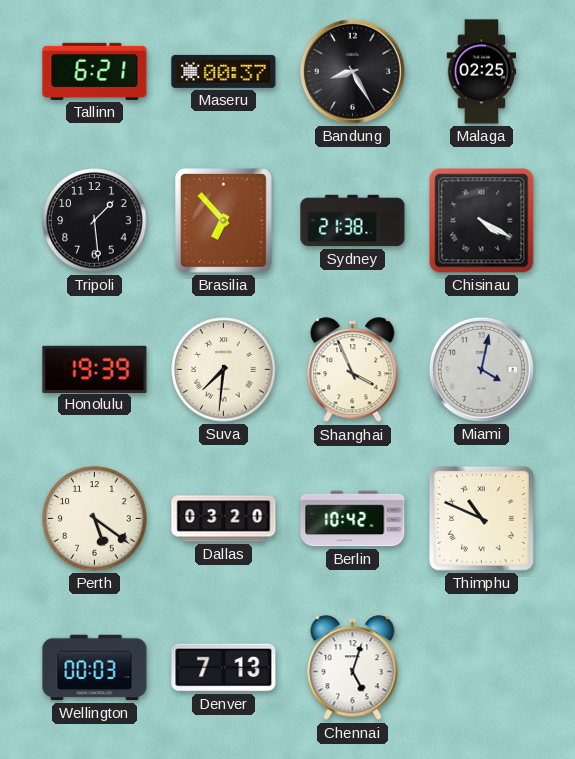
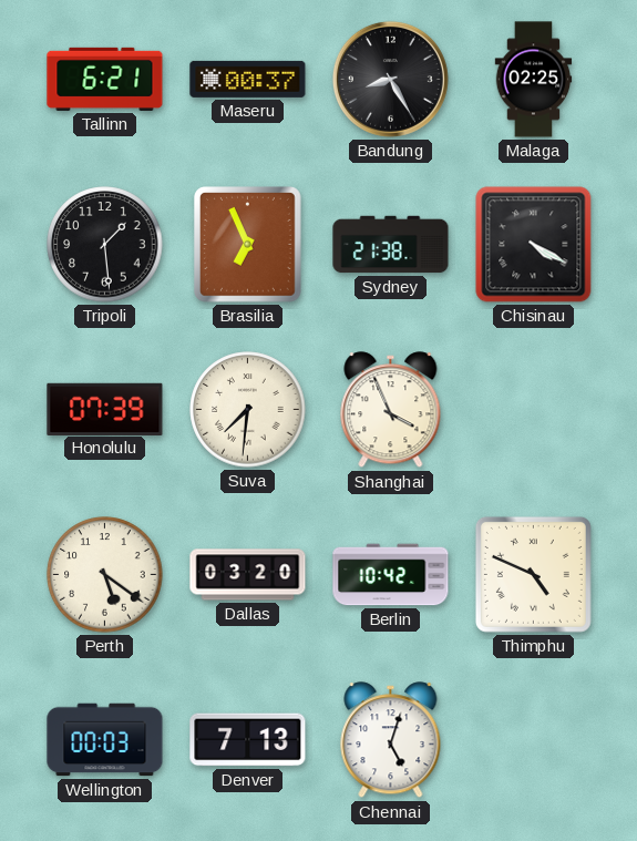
Brasilia: 6:53 -> 6:56 (248, 245)
Honolulu: 19:39 -> 07:39 (105, 409)
Miami: 4:02 -> none (481, 369)
Thimphu: 10:49 -> 4:49 (533, 574)
